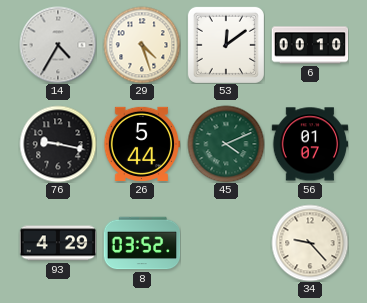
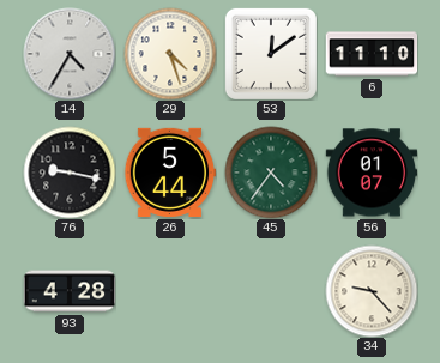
6: 00:10 -> 11:10 (372, 54)
45: 4:11 -> 4:36 (271, 173)
93: 4:29 -> 4:28 (70, 291)
8: 03:52 -> none (142, 243)
